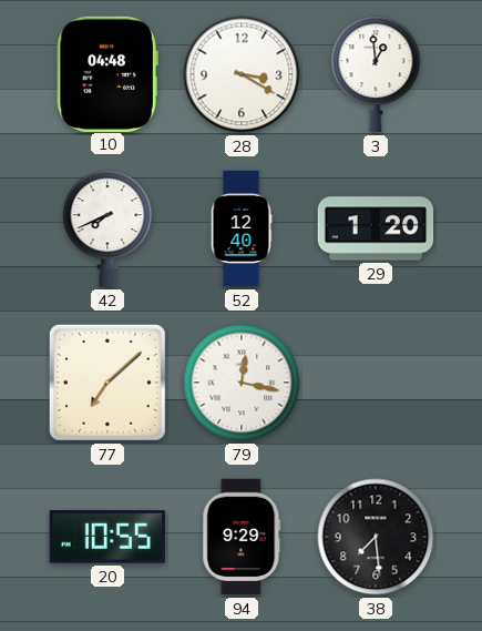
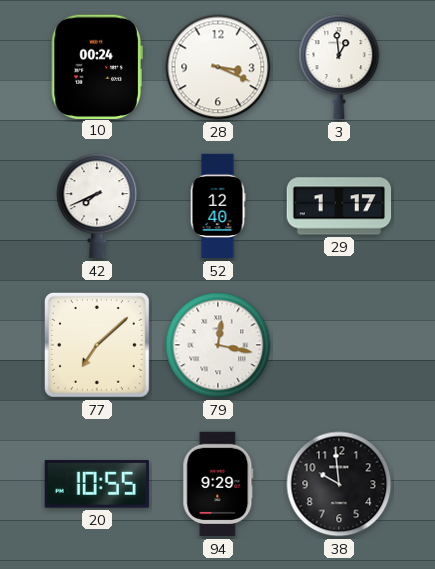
10: 04:48 -> 00:24 (97, 66)
28: 3:20 -> 3:19 (218, 67)
29: 1:20 -> 1:17 (339, 206)
38: 7:29 -> 9:59 (339, 484)
